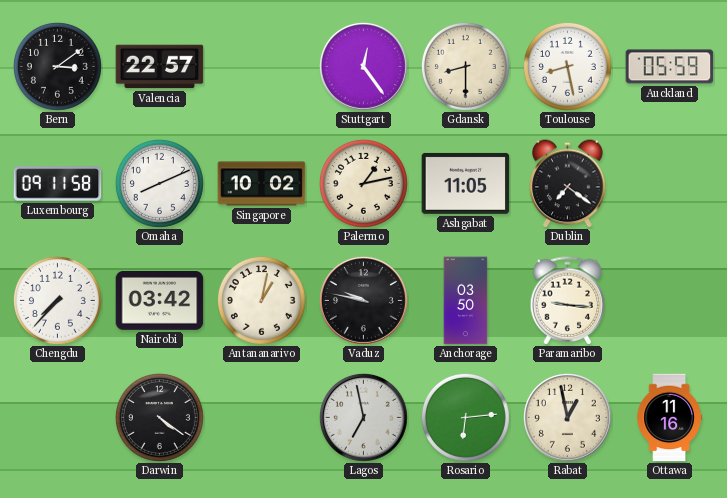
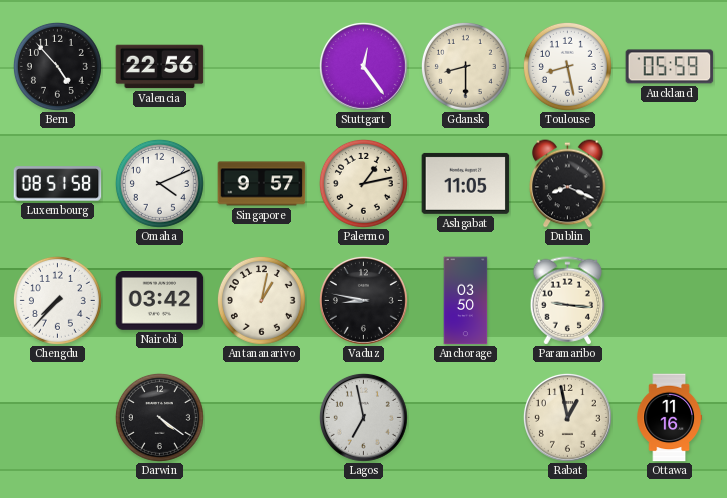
Bern: 3:09 -> 4:53 (57, 66)
Valencia: 22:57 -> 22:56 (160, 67)
Luxembourg: 09:11 -> 08:51 (58, 184)
Omaha: 8:11 -> 4:11 (159, 183)
Singapore: 10:02 -> 9:57 (262, 184)
Dublin: 7:21 -> 8:19 (568, 184)
Vaduz: 9:47 -> 8:47 (363, 300)
Rosario: 6:14 -> none (465, 417)
